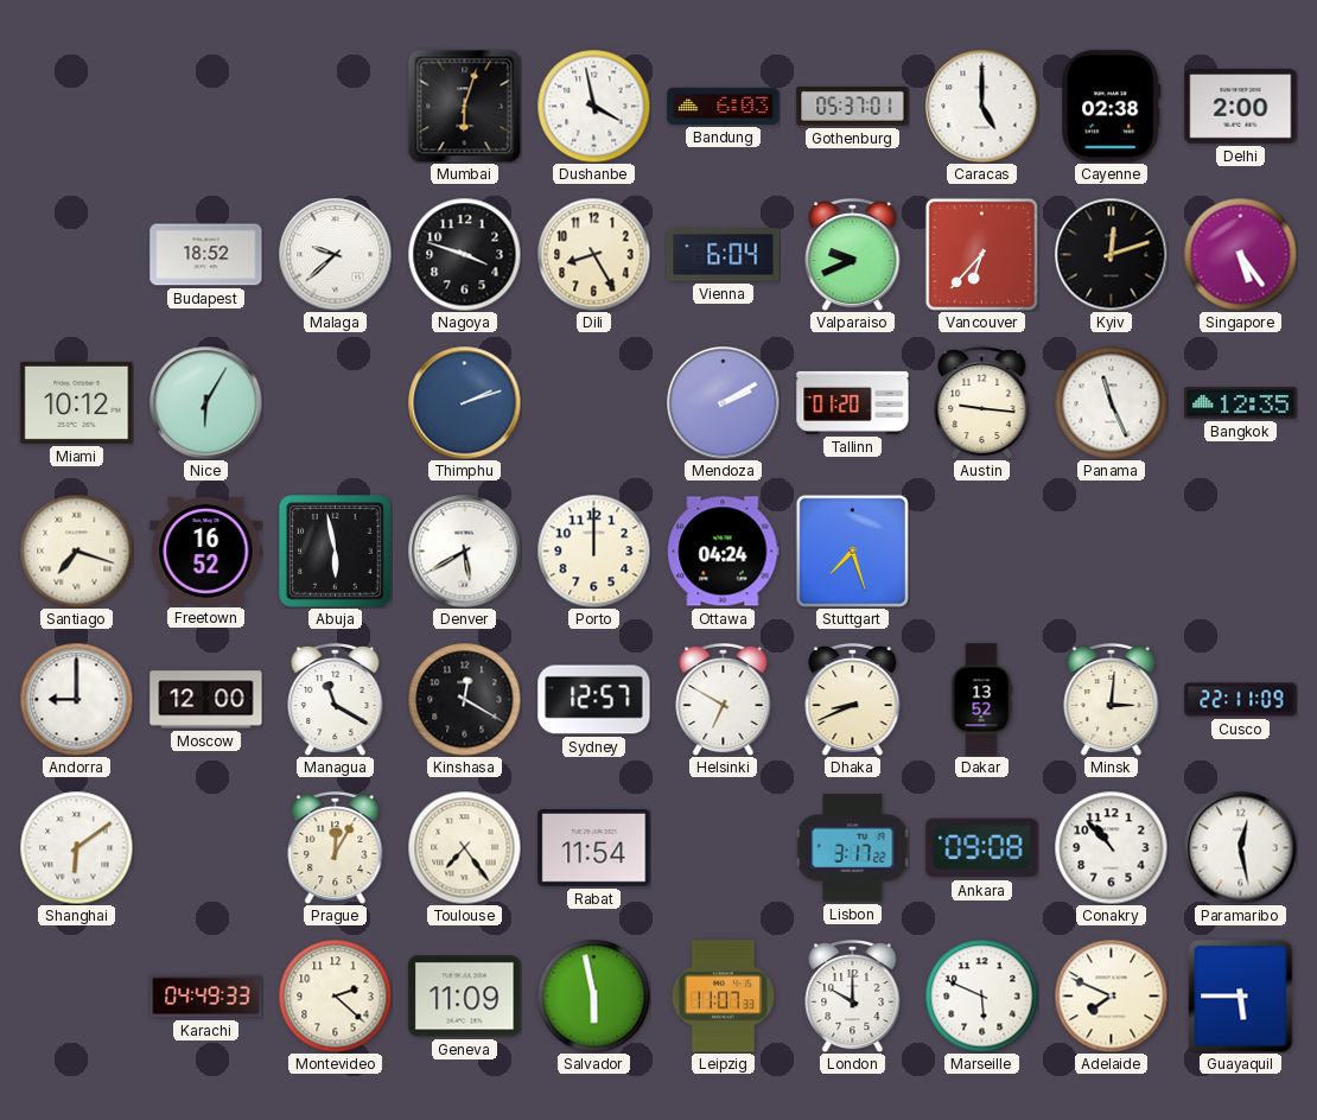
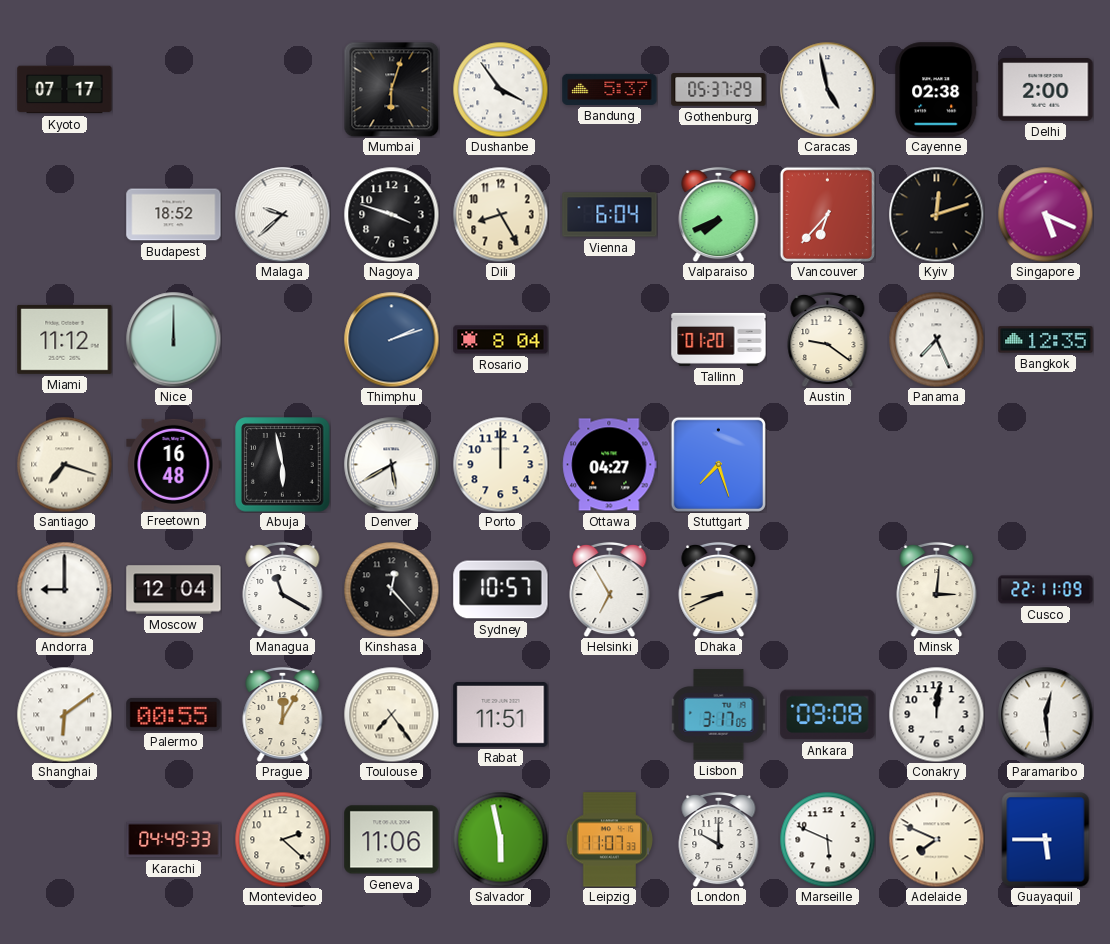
Kyoto: none -> 07:17 (65, 90)
Dushanbe: 3:58 -> 3:54 (500, 89)
Bandung: 6:03 -> 5:37 (610, 89)
Gothenburg: 05:37:01 -> 05:37:29 (719, 90)
Caracas: 5:00 -> 4:58 (827, 89)
Valparaiso: 9:41 -> 7:41 (719, 214)
Singapore: 5:24 -> 5:19 (1045, 214)
Miami: 10:12 -> 11:12 (65, 339)
Nice: 6:05 -> 12:00 (173, 339)
Rosario: none -> 8:04 (501, 340)
Mendoza: 2:10 -> none (723, 402)
Austin: 9:16 -> 9:21 (828, 339)
Panama: 11:26 -> 7:26 (936, 339)
Freetown: 16:52 -> 16:48 (174, 464)
Ottawa: 04:24 -> 04:27 (610, 465)
Moscow: 12:00 -> 12:04 (174, 590)
Kinshasa: 12:20 -> 12:23 (391, 589)
Sydney: 12:57 -> 10:57 (501, 590)
Helsinki: 6:50 -> 6:55 (610, 589)
Dakar: 13:52 -> none (981, 700)
Palermo: none -> 00:55 (174, 714)
Rabat: 11:54 -> 11:51 (501, 714)
Lisbon: 3:17:22 -> 3:17:05 (718, 715)
Conakry: 10:53 -> 12:01 (936, 714)
Paramaribo: 12:28 -> 12:29 (1045, 714)
Geneva: 11:09 -> 11:06 (392, 840)
